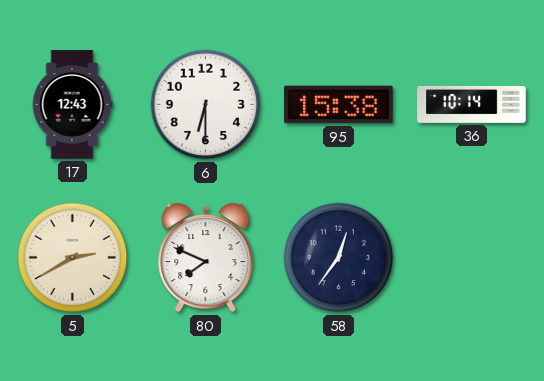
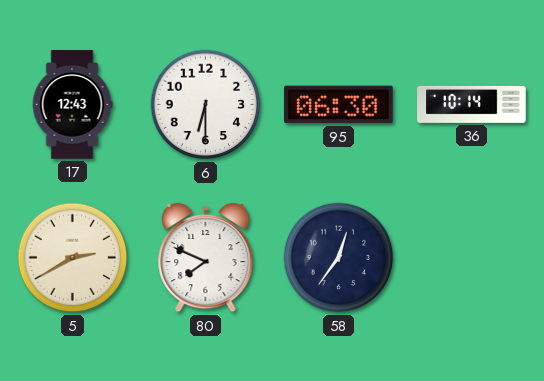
95: 15:38 -> 06:30 (339, 105)
